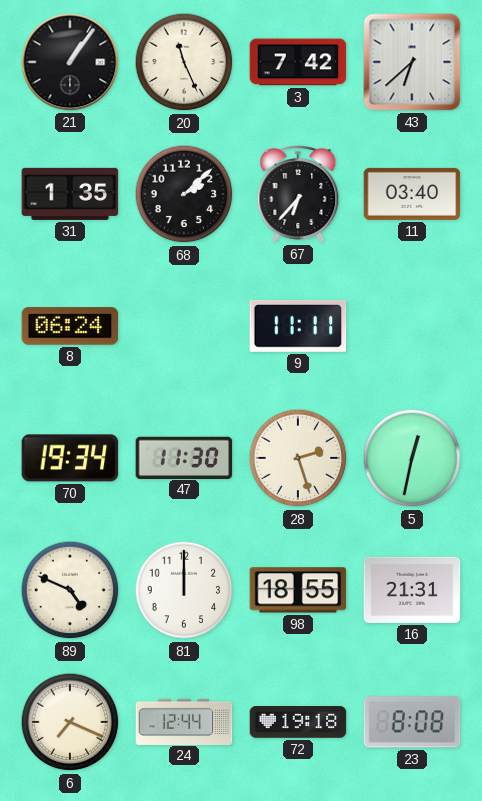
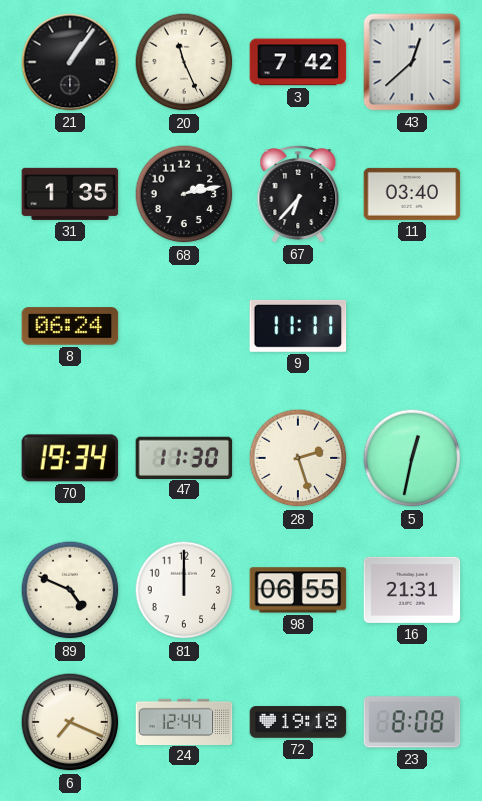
43: 6:38 -> 12:38 (412, 62)
68: 2:08 -> 2:13 (184, 194)
98: 18:55 -> 06:55 (298, 590)
